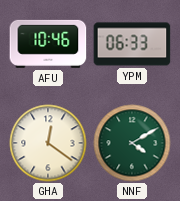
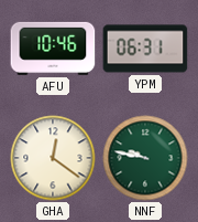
YPM: 06:33 -> 06:31 (145, 49)
NNF: 4:10 -> 9:47 (145, 158)
